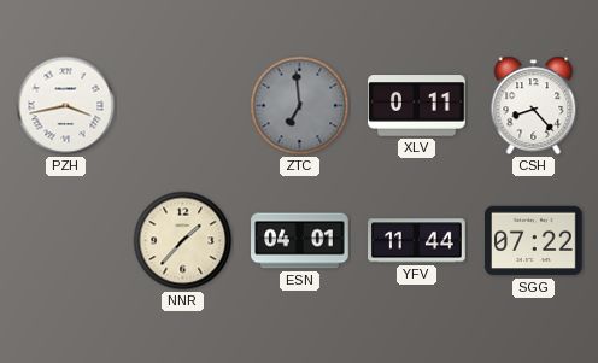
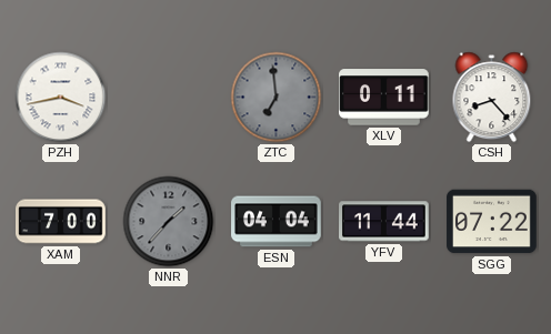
XAM: none -> 7:00 (61, 222)
NNR dial: cream -> grey (169, 222)
ESN: 04:01 -> 04:04 (277, 222)
